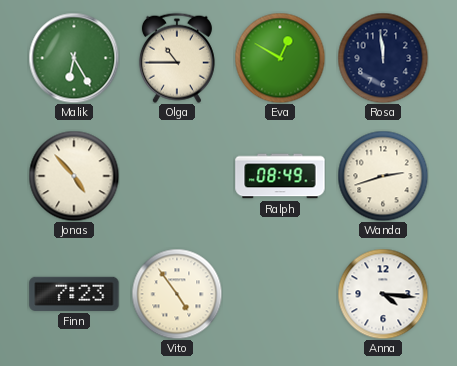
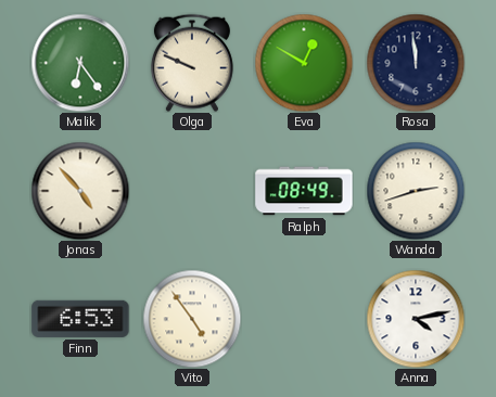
Malik: 6:25 -> 6:24 (80, 63)
Olga: 10:45 -> 9:49 (192, 63)
Finn: 7:23 -> 6:53 (80, 319)
Anna: 4:16 -> 4:13 (416, 319)
